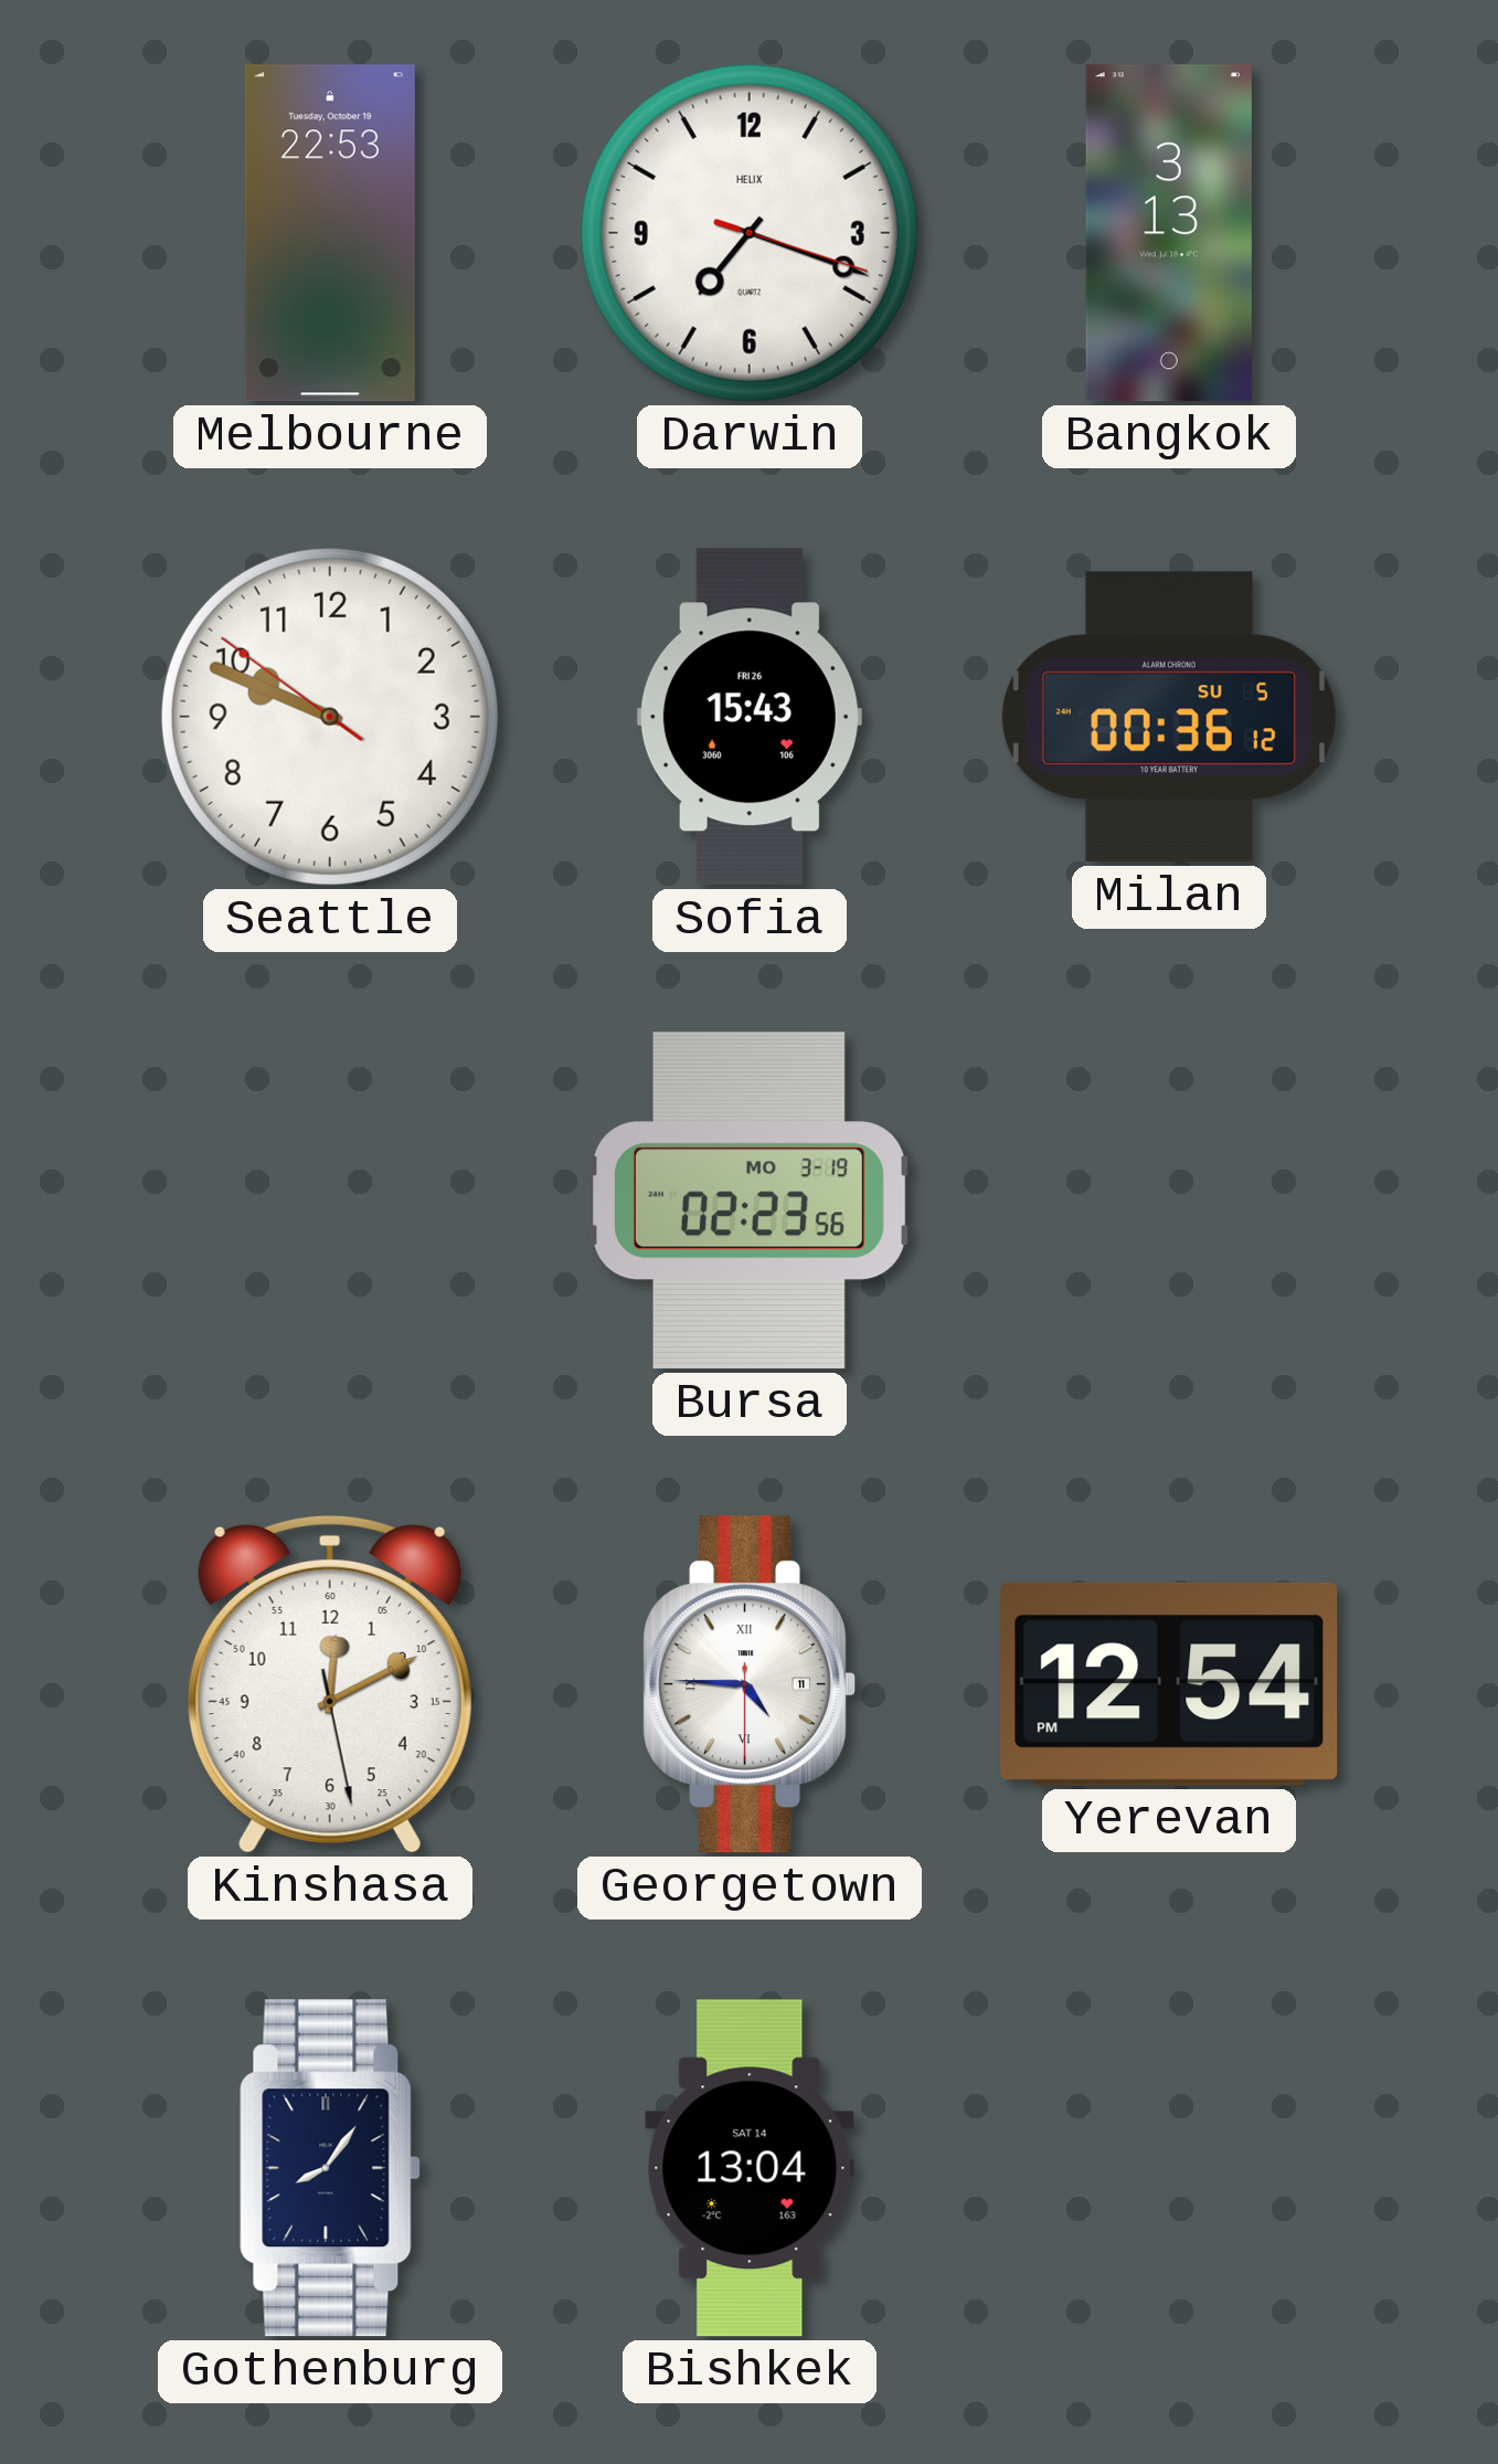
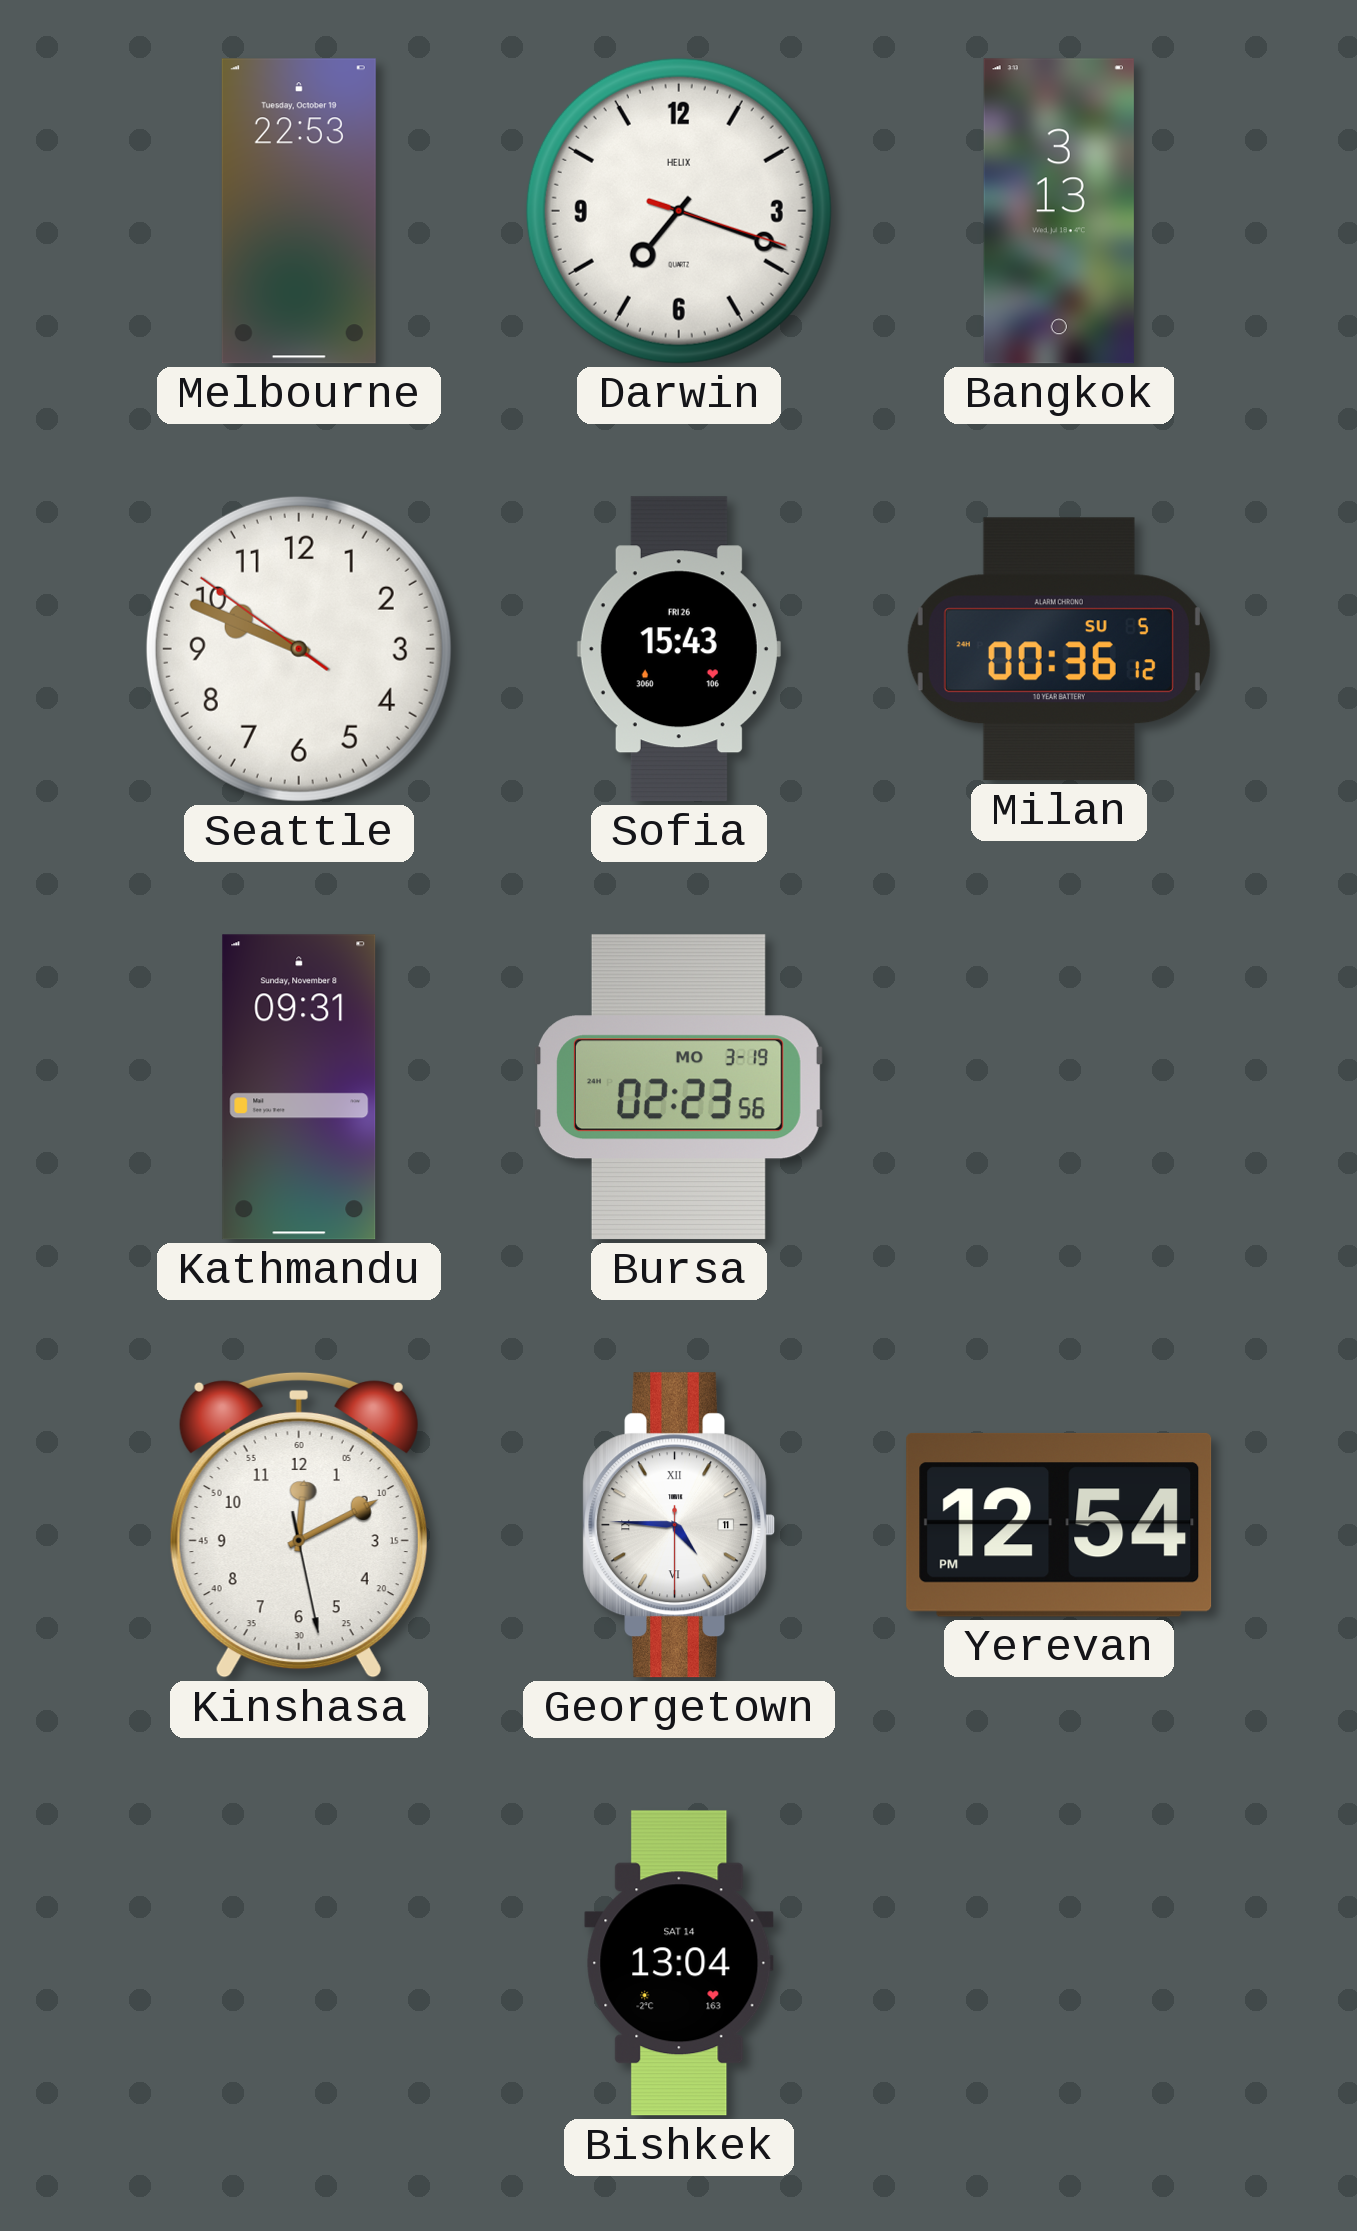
Kathmandu: none -> 09:31 (299, 1087)
Gothenburg: 8:06 -> none (330, 2168)
